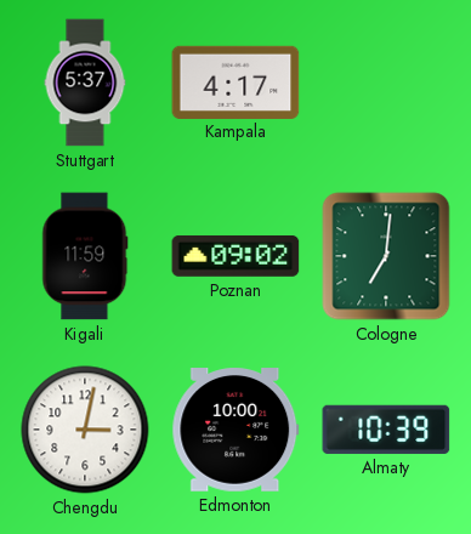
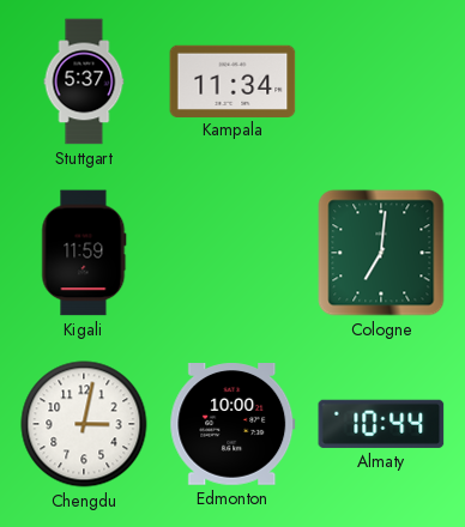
Kampala: 4:17 -> 11:34 (232, 80)
Poznan: 09:02 -> none (235, 256)
Almaty: 10:39 -> 10:44 (381, 424)
